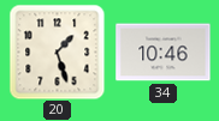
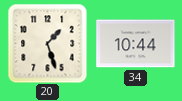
34: 10:46 -> 10:44 (136, 44)
